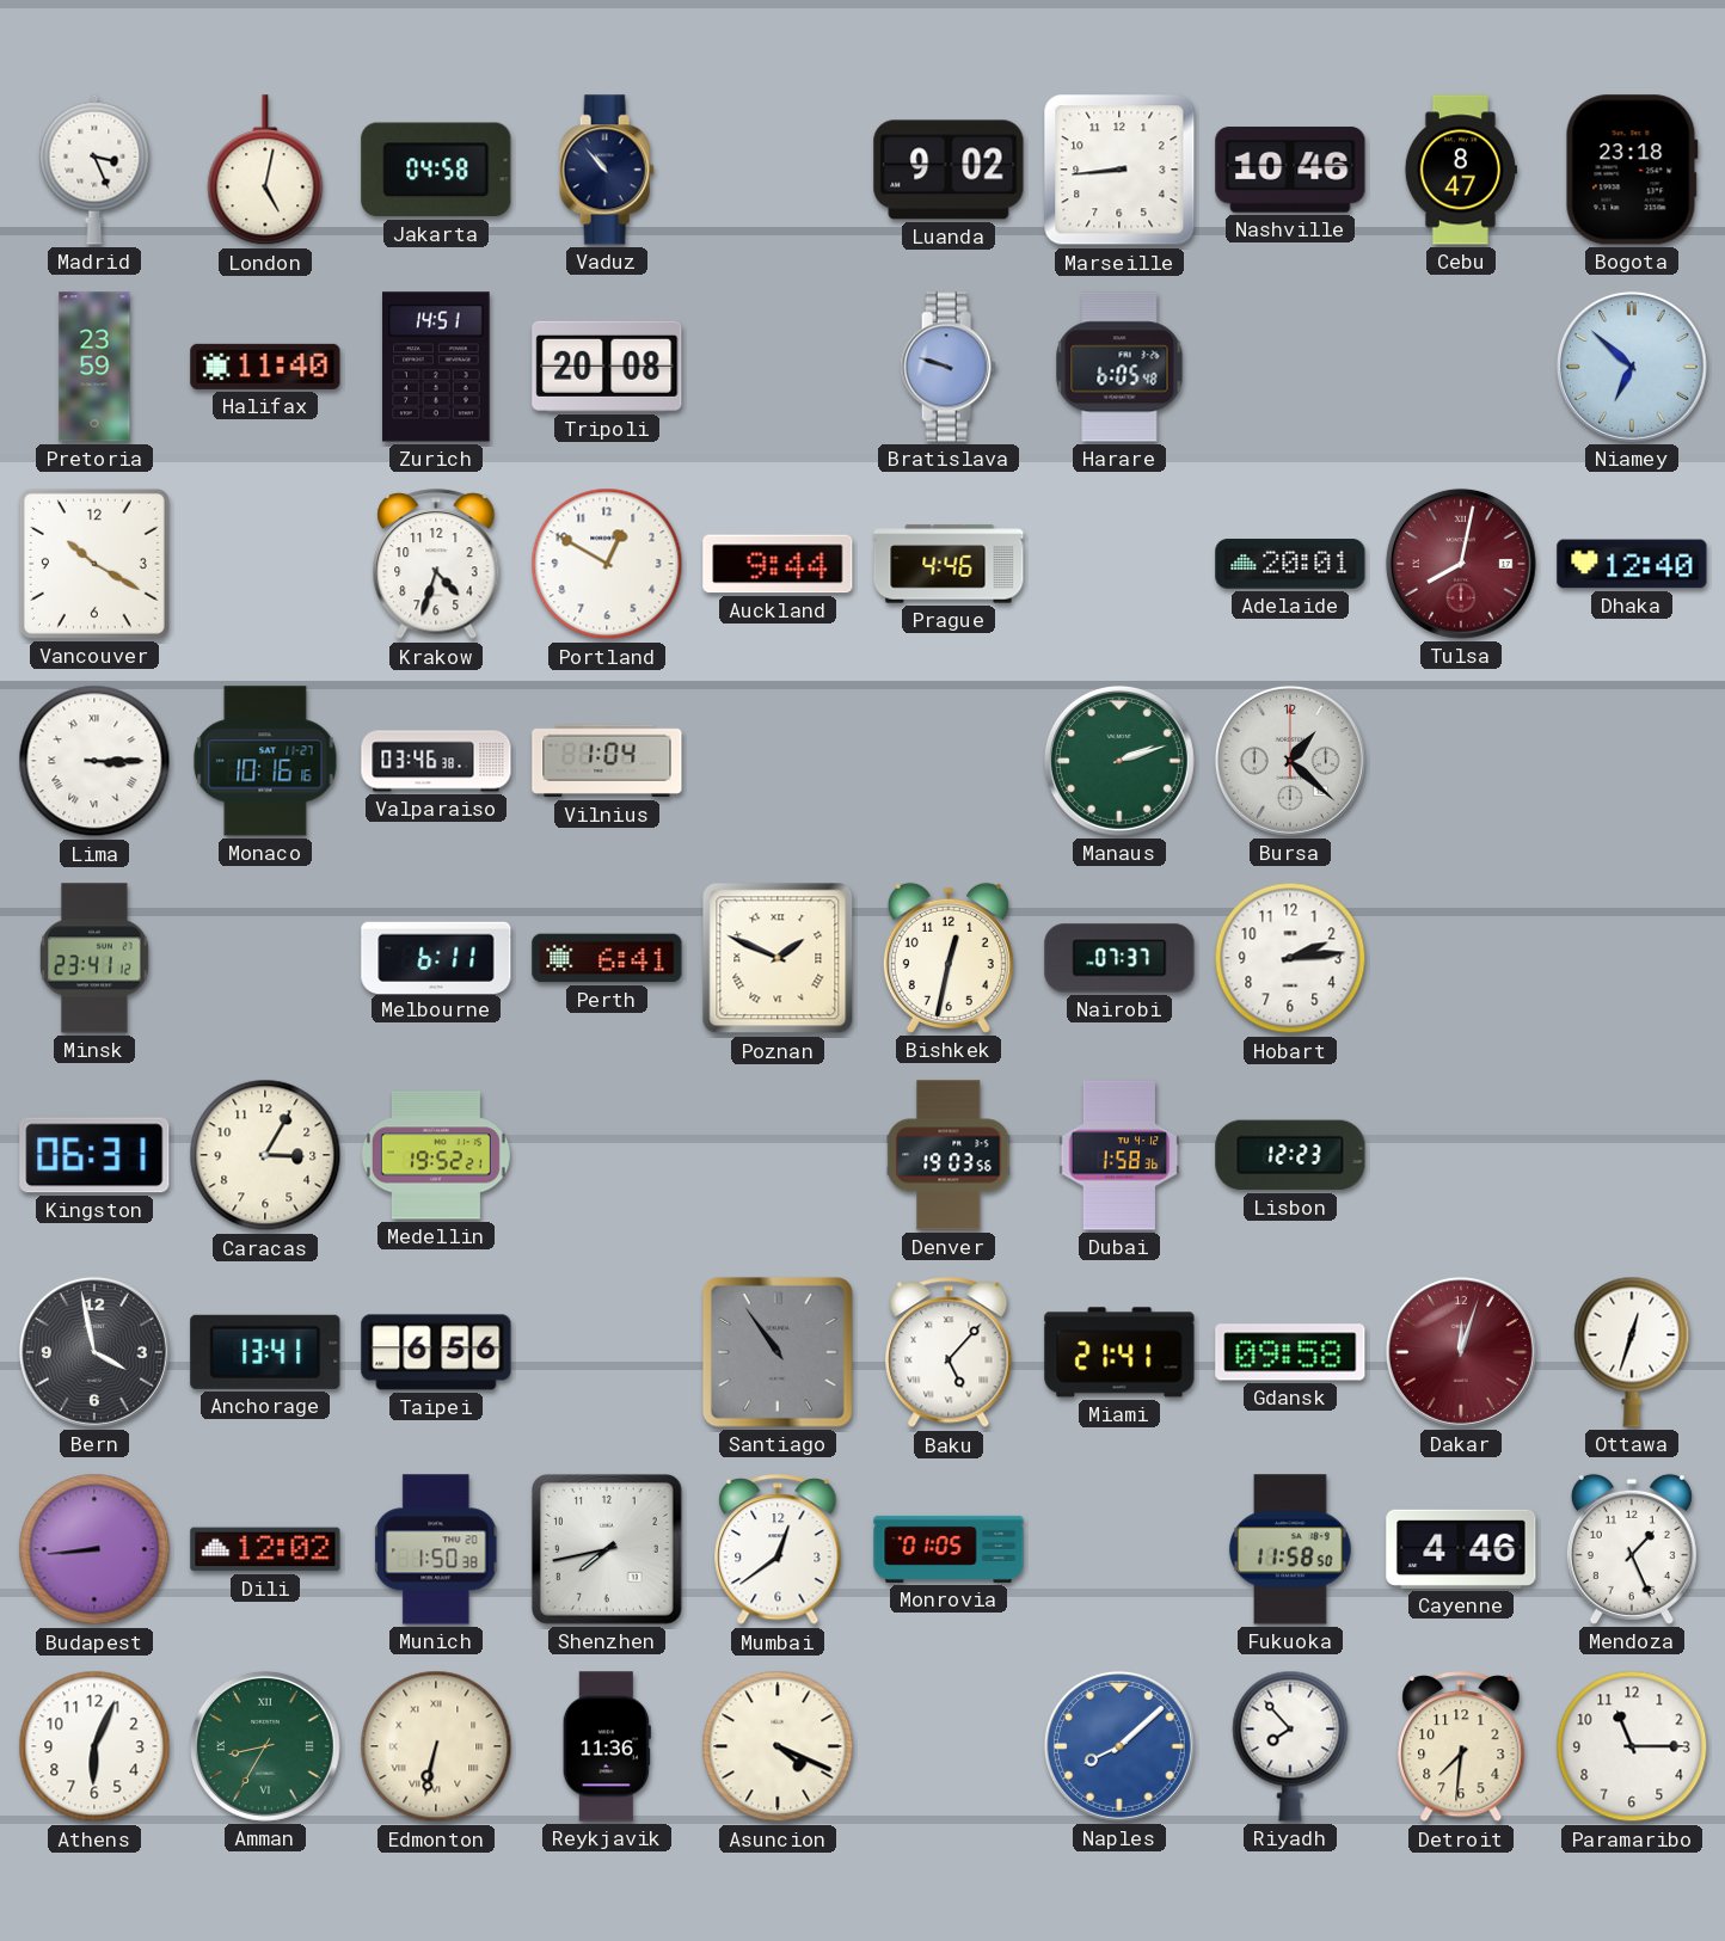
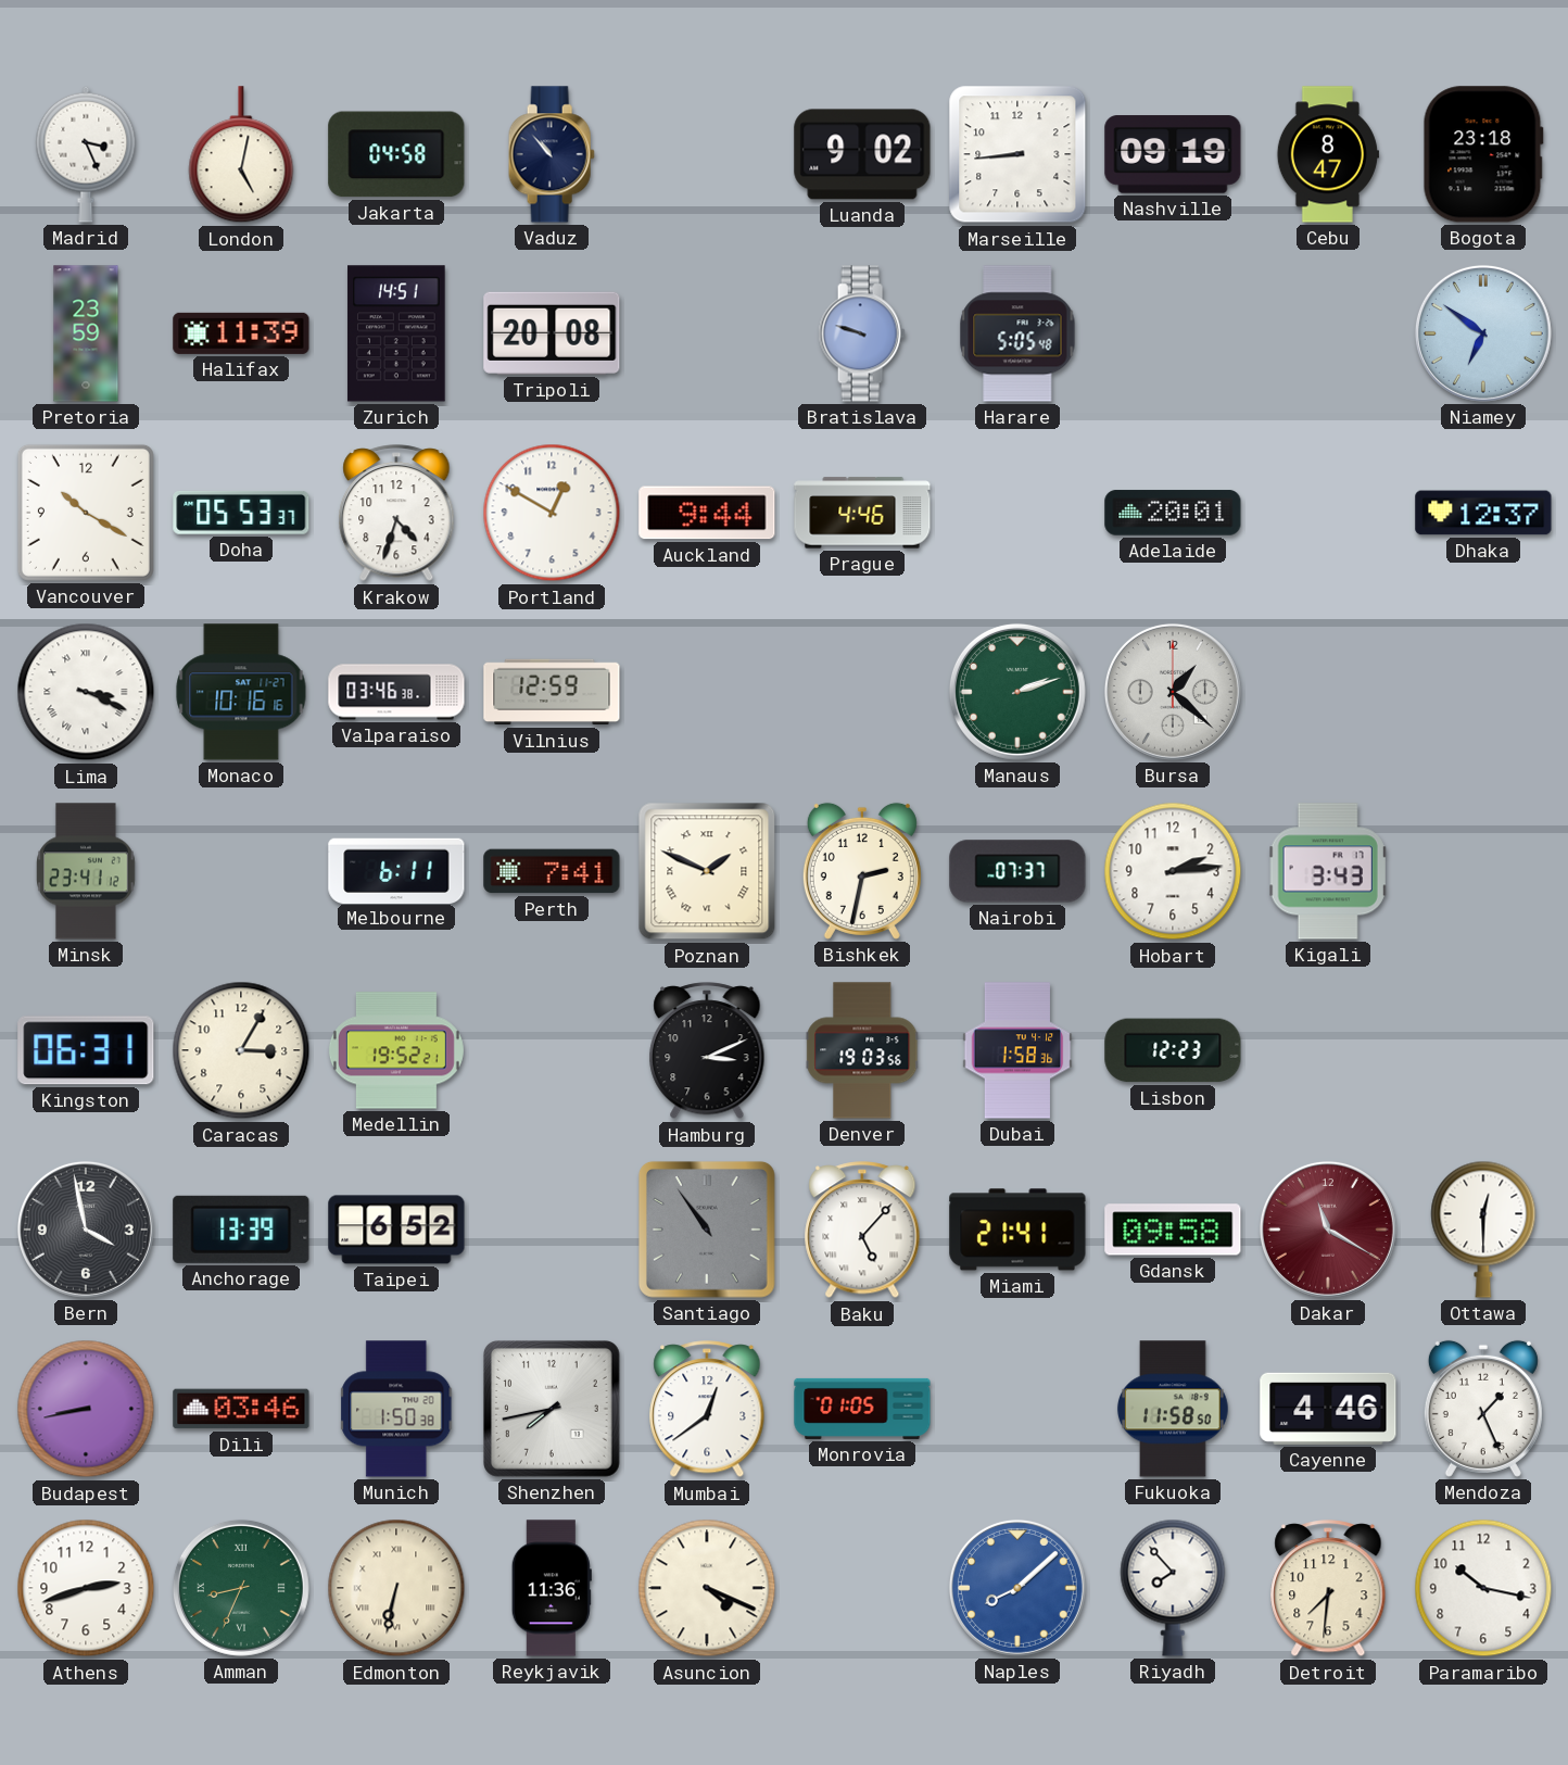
Nashville: 10:46 -> 09:19 (1173, 154)
Halifax: 11:40 -> 11:39 (241, 333)
Harare: 6:05 -> 5:05 (1017, 333)
Niamey: 6:52 -> 6:51 (1483, 333)
Doha: none -> 05:53 (241, 513)
Tulsa: 8:02 -> none (1461, 564)
Dhaka: 12:40 -> 12:37 (1483, 513)
Lima: 3:15 -> 3:19 (86, 692)
Vilnius: 1:04 -> 12:59 (552, 692)
Perth: 6:41 -> 7:41 (552, 871)
Bishkek: 12:32 -> 2:32 (862, 871)
Kigali: none -> 3:43 (1328, 871)
Hamburg: none -> 3:11 (707, 1051)
Anchorage: 13:41 -> 13:39 (241, 1230)
Taipei: 6:56 -> 6:52 (396, 1230)
Dakar: 12:03 -> 11:20 (1328, 1230)
Ottawa: 12:33 -> 12:30 (1483, 1230)
Budapest: 8:44 -> 8:43 (86, 1409)
Dili: 12:02 -> 03:46 (241, 1409)
Athens: 6:04 -> 2:42 (86, 1588)
Amman: 8:35 -> 8:34 (241, 1588)
Paramaribo: 11:15 -> 10:17 (1483, 1588)
